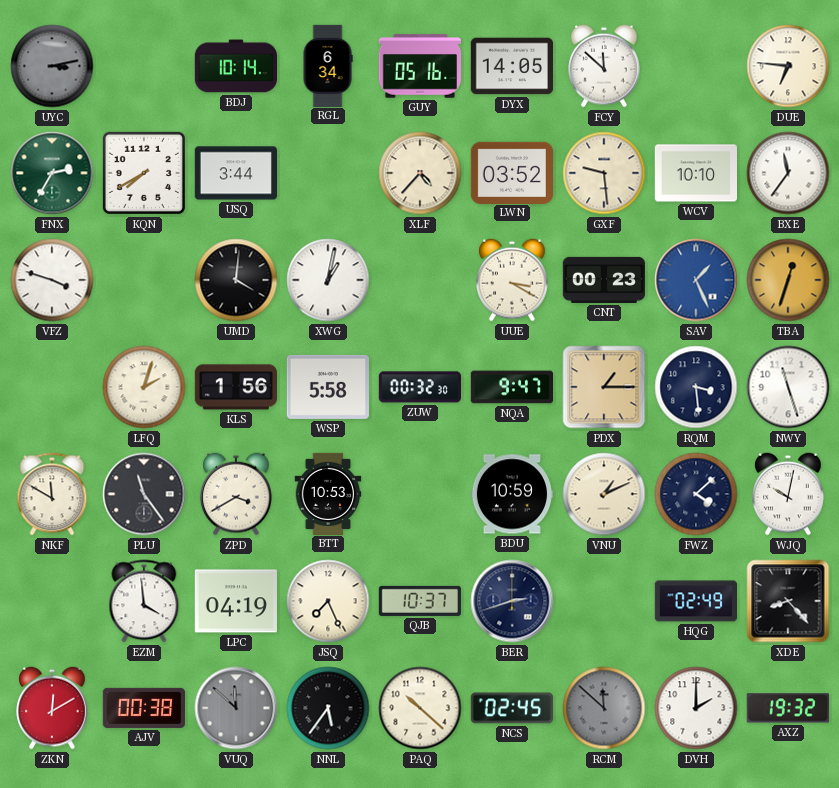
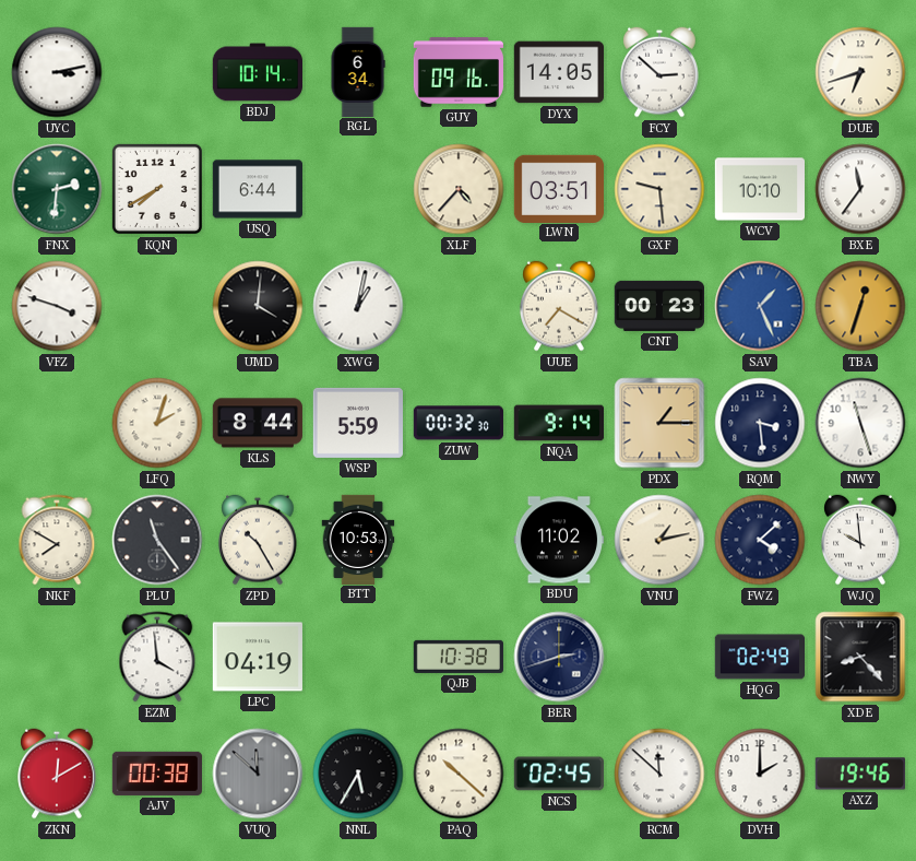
UYC dial: grey -> white (57, 72)
GUY: 05:16 -> 09:16 (459, 72)
FCY: 11:52 -> 2:52 (659, 72)
DUE: 6:46 -> 6:42 (860, 72)
FNX: 2:35 -> 2:31 (57, 189)
USQ: 3:44 -> 6:44 (257, 189)
LWN: 03:52 -> 03:51 (558, 188)
UUE: 3:20 -> 7:20 (559, 306)
KLS: 1:56 -> 8:44 (257, 423)
WSP: 5:58 -> 5:59 (358, 423)
NQA: 9:47 -> 9:14 (558, 423)
NKF: 11:50 -> 7:50 (57, 540)
ZPD: 3:40 -> 10:25 (258, 540)
BDU: 10:59 -> 11:02 (558, 540)
VNU: 1:11 -> 1:13 (659, 540)
WJQ: 10:02 -> 9:59 (860, 540)
JSQ: 7:26 -> none (328, 601)
QJB: 10:37 -> 10:38 (457, 657)
NNL: 5:36 -> 5:35 (358, 774)
RCM dial: grey -> white (659, 774)
AXZ: 19:32 -> 19:46 (860, 774)
